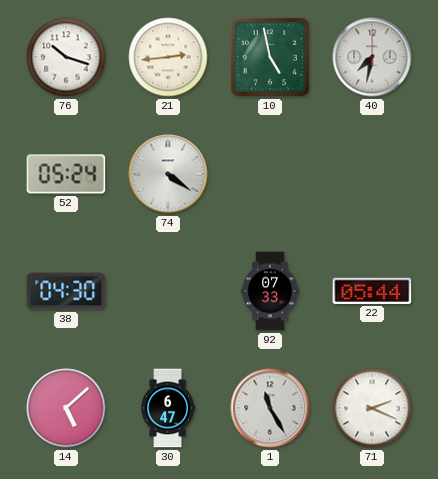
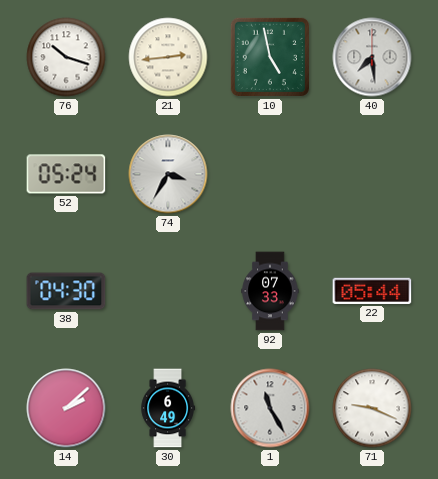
40: 7:32 -> 7:29 (372, 57)
74: 4:21 -> 3:35 (168, 174)
14: 5:08 -> 2:08 (66, 408)
30: 6:47 -> 6:49 (168, 408)
71: 2:19 -> 9:19 (372, 408)
